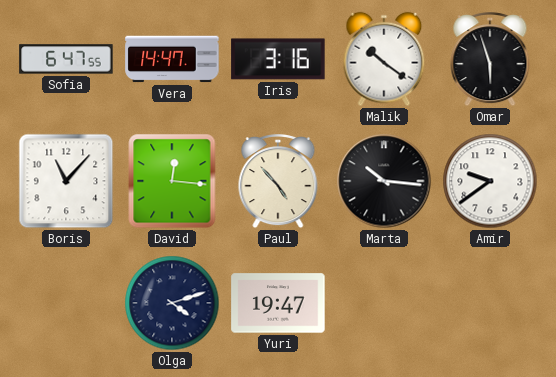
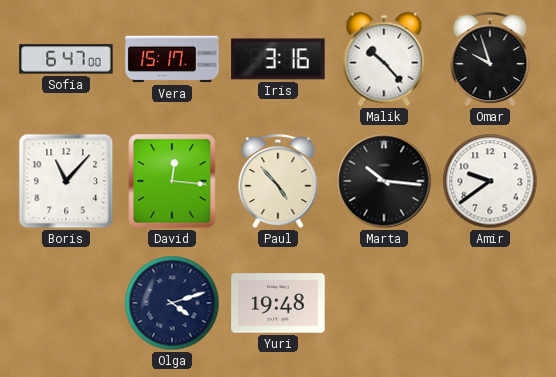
Sofia: 6:47:55 -> 6:47:00 (66, 59)
Vera: 14:47 -> 15:17 (172, 59)
Malik: 10:21 -> 10:23 (384, 59)
Omar: 5:57 -> 9:57 (490, 60)
Yuri: 19:47 -> 19:48 (278, 303)
